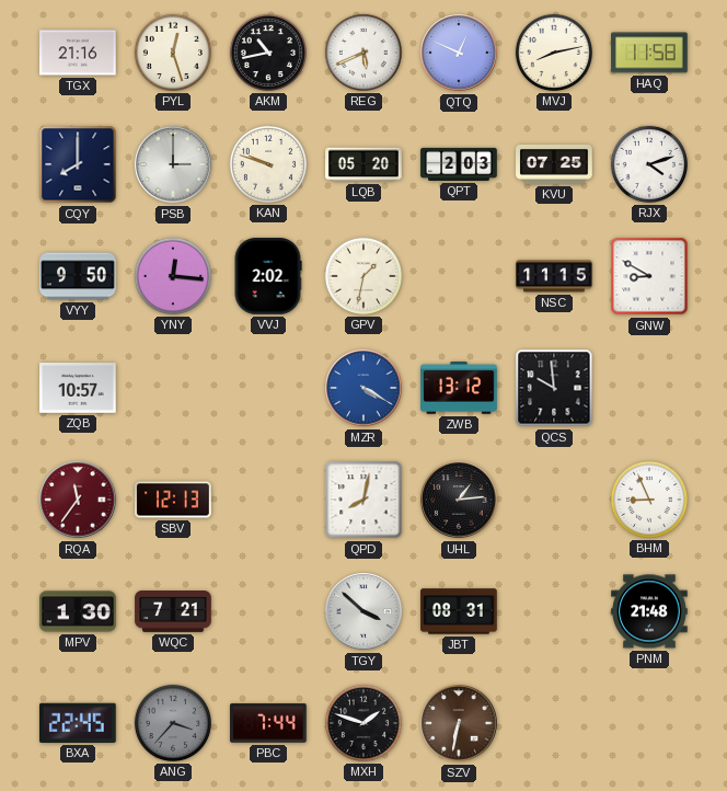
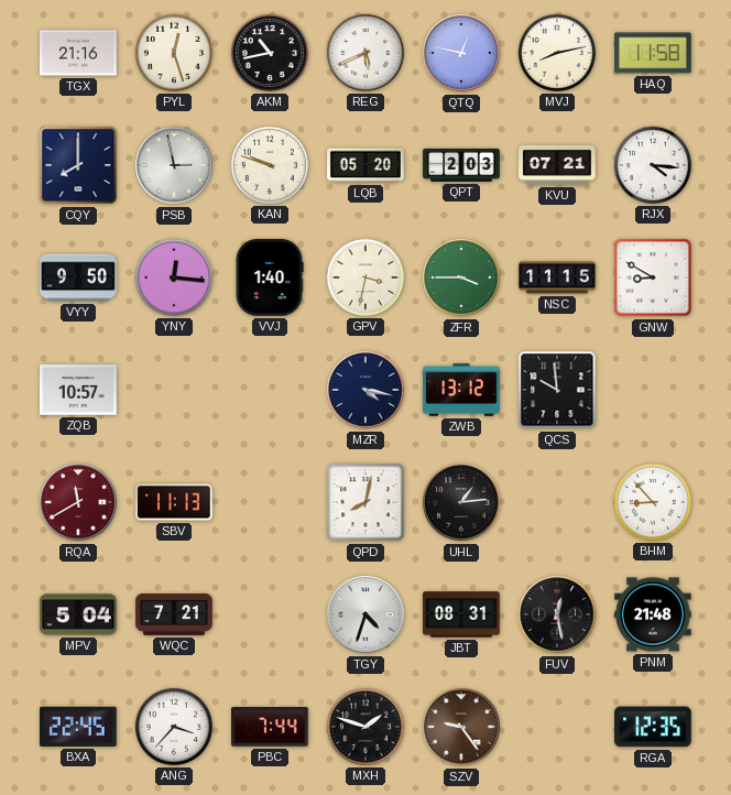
QTQ: 12:49 -> 12:47 (461, 53)
PSB: 3:00 -> 2:58 (174, 165)
KVU: 07:25 -> 07:21 (557, 165)
RJX: 4:12 -> 4:16 (653, 165)
VVJ: 2:02 -> 1:40 (270, 277)
GPV: 1:32 -> 3:32 (365, 277)
ZFR: none -> 3:45 (461, 277)
MZR: 4:20 -> 4:17 (365, 390)
MZR dial: blue -> navy (365, 390)
RQA: 11:36 -> 11:40 (78, 502)
SBV: 12:13 -> 11:13 (174, 502)
BHM: 8:56 -> 8:53 (653, 502)
MPV: 1:30 -> 5:04 (78, 614)
TGY: 3:52 -> 4:33 (365, 614)
FUV: none -> 12:28 (557, 614)
ANG dial: grey -> white (174, 727)
SZV: 6:32 -> 9:24 (461, 727)
RGA: none -> 12:35 (654, 727)
